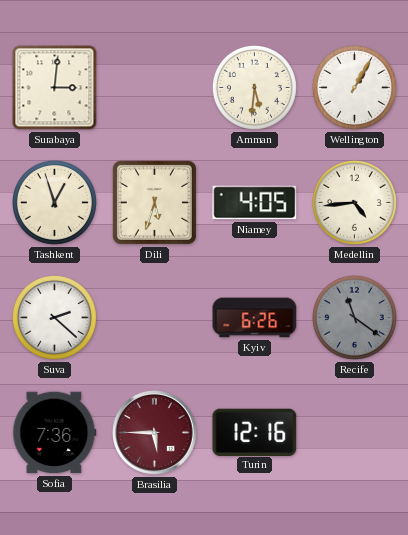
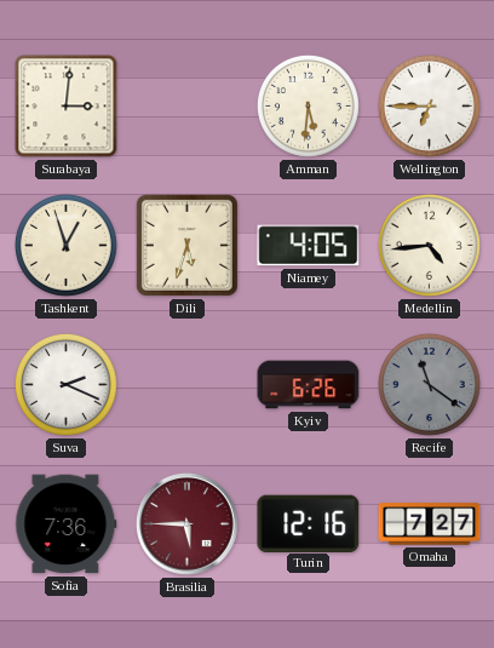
Wellington: 1:05 -> 6:45 (429, 105)
Suva: 2:22 -> 2:19 (65, 384)
Omaha: none -> 7:27 (430, 524)
